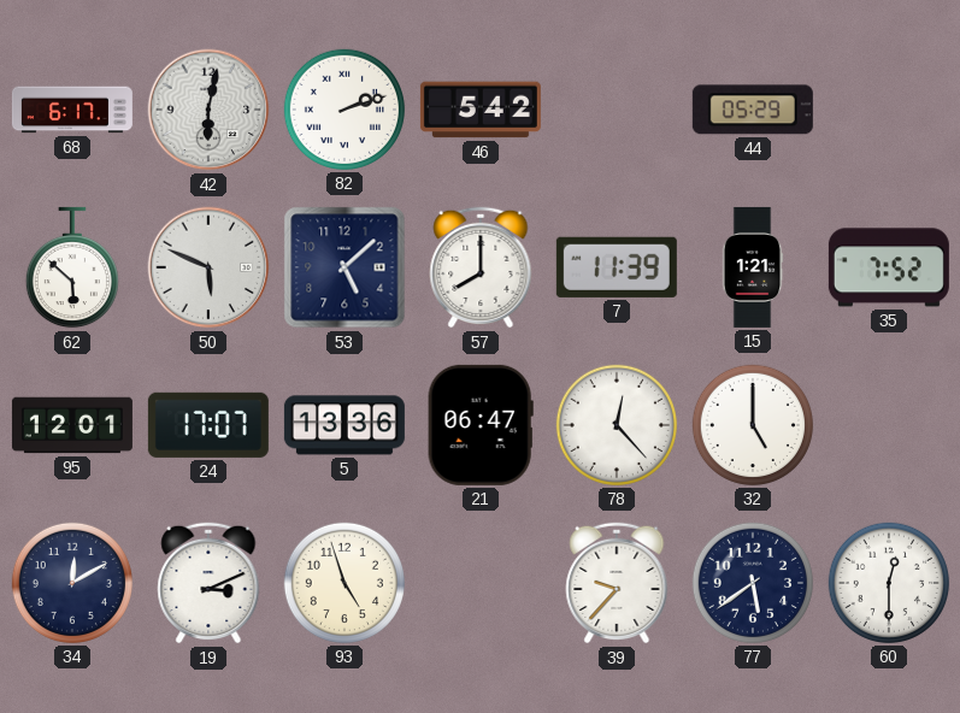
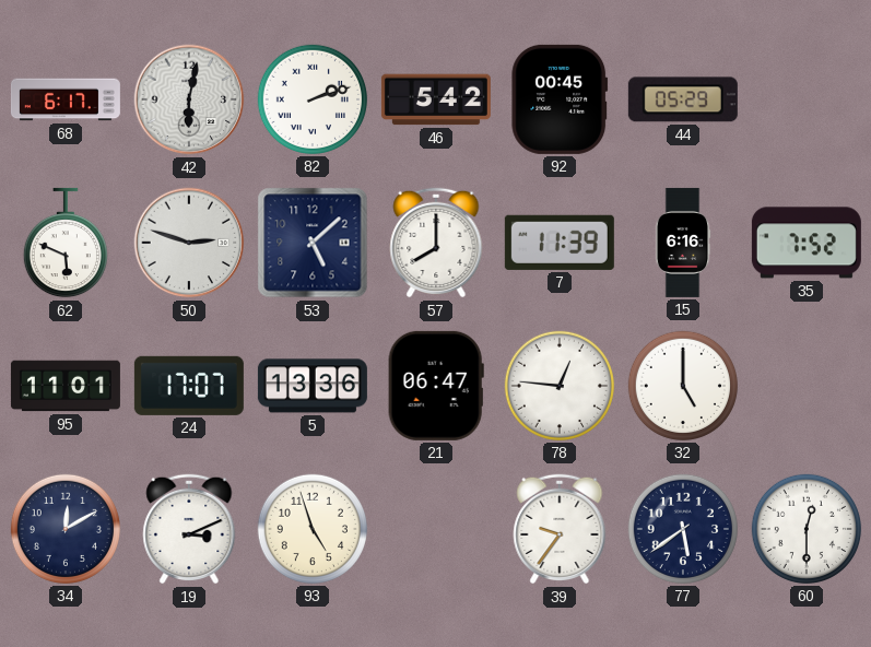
92: none -> 00:45 (560, 99)
62: 5:52 -> 5:49 (66, 243)
50: 5:49 -> 2:48 (189, 243)
15: 1:21 -> 6:16 (683, 243)
95: 12:01 -> 11:01 (66, 386)
78: 12:23 -> 12:46 (560, 386)
39: 9:37 -> 9:36 (560, 529)
